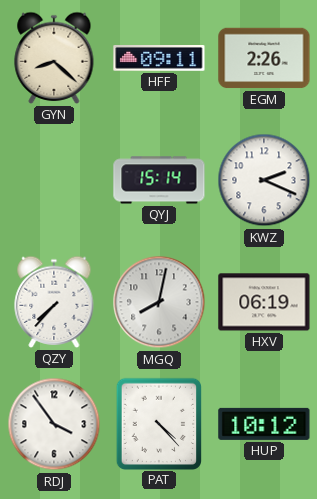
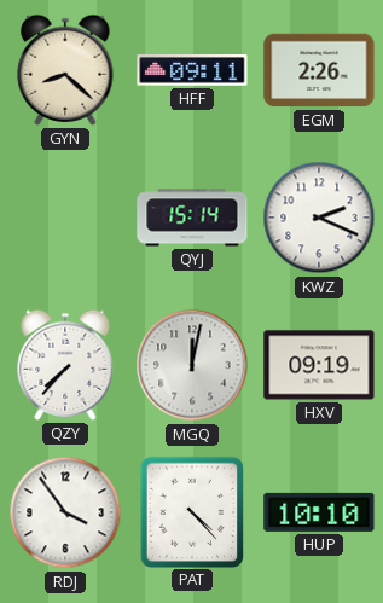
MGQ: 8:02 -> 12:02 (192, 365)
HXV: 06:19 -> 09:19 (319, 365)
HUP: 10:12 -> 10:10 (319, 512)
